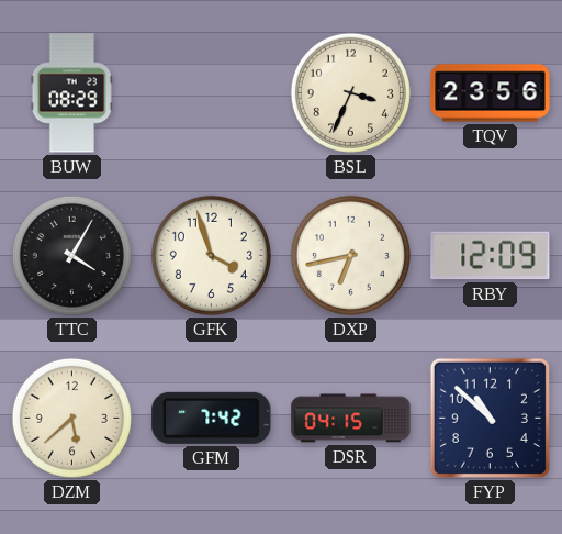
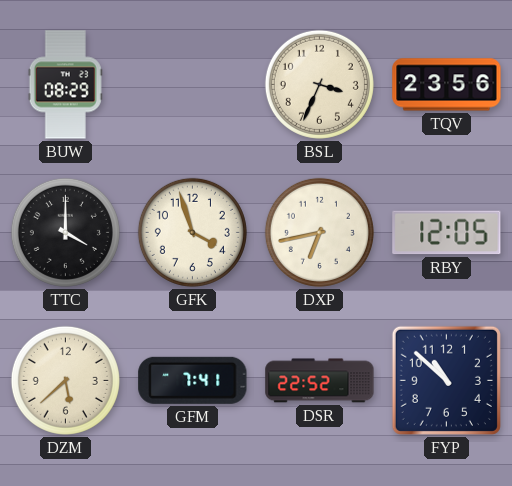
TTC: 4:05 -> 4:00 (65, 232)
RBY: 12:09 -> 12:05 (447, 233)
GFM: 7:42 -> 7:41 (193, 380)
DSR: 04:15 -> 22:52 (320, 381)
